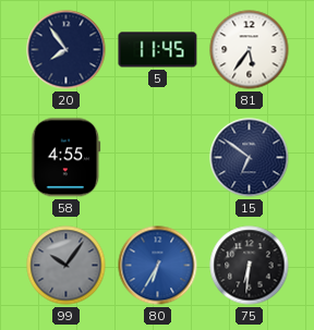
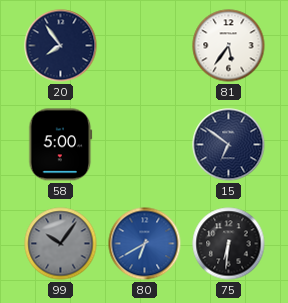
5: 11:45 -> none (158, 50)
58: 4:55 -> 5:00 (61, 145)
80: 6:35 -> 6:40 (145, 244)
